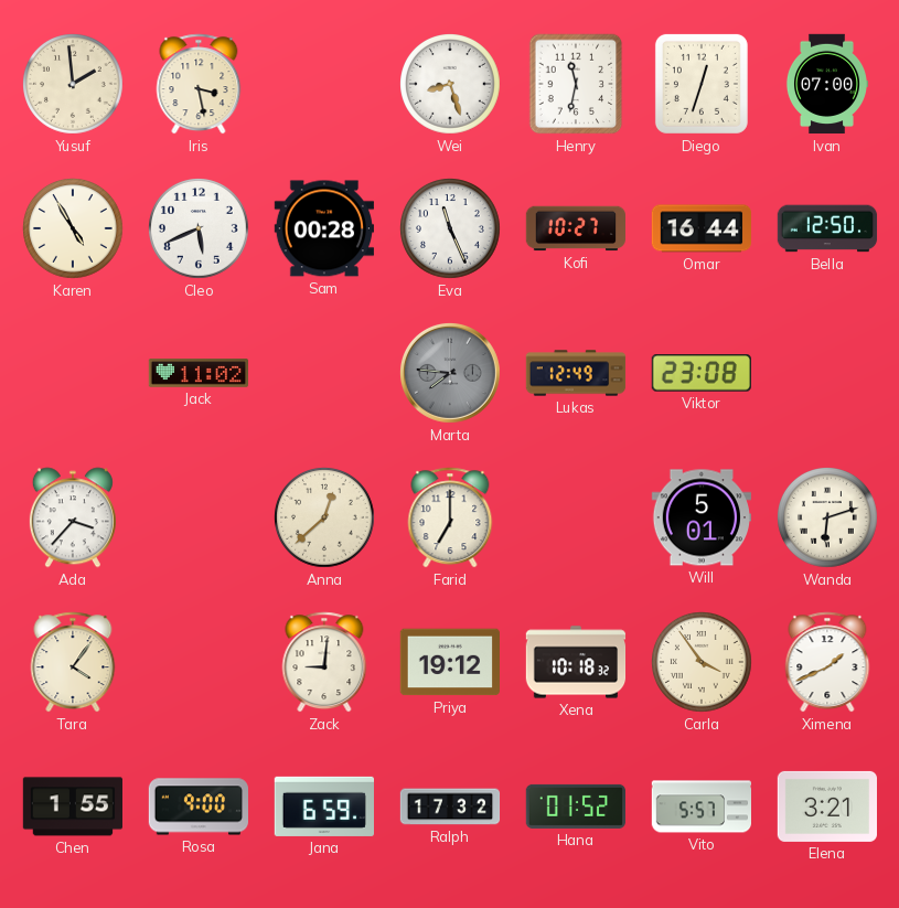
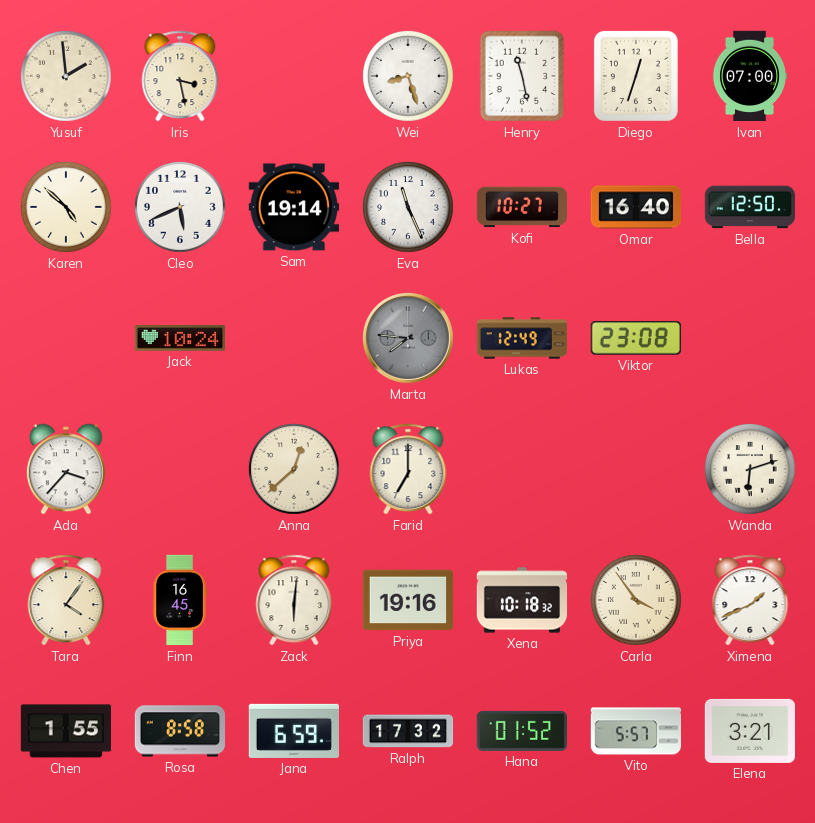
Henry: 11:32 -> 11:28 (522, 76)
Karen: 4:55 -> 4:52 (67, 208)
Sam: 00:28 -> 19:14 (293, 207)
Omar: 16:44 -> 16:40 (635, 207)
Jack: 11:02 -> 10:24 (179, 338)
Will: 5:01 -> none (700, 517)
Finn: none -> 16:45 (180, 600)
Zack: 9:01 -> 6:01 (294, 600)
Priya: 19:12 -> 19:16 (407, 600)
Rosa: 9:00 -> 8:58 (180, 731)
